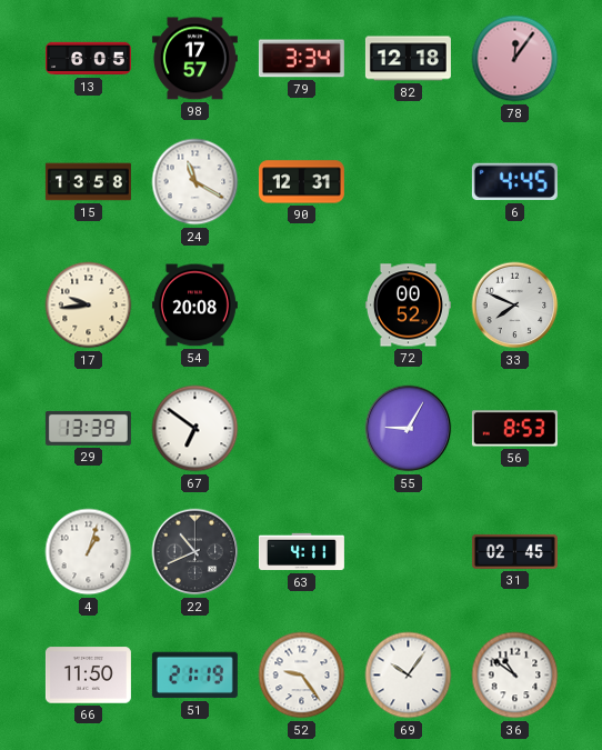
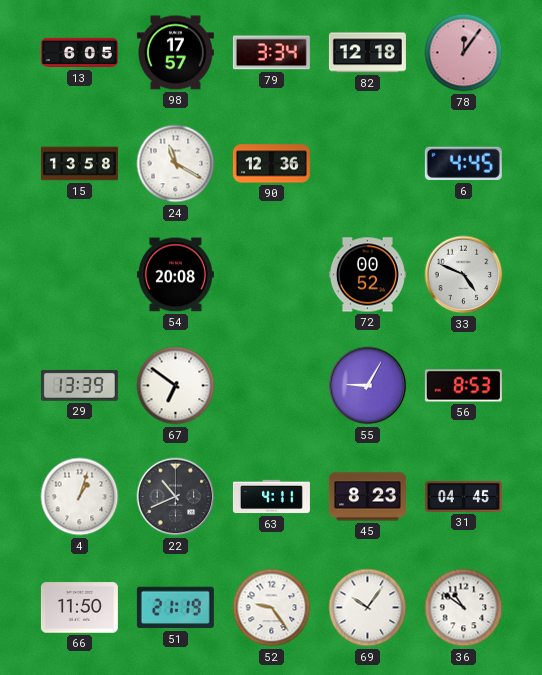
90: 12:31 -> 12:36 (271, 164)
17: 9:44 -> none (89, 306)
33: 7:49 -> 4:49 (464, 275)
45: none -> 8:23 (367, 497)
31: 02:45 -> 04:45 (463, 496)
